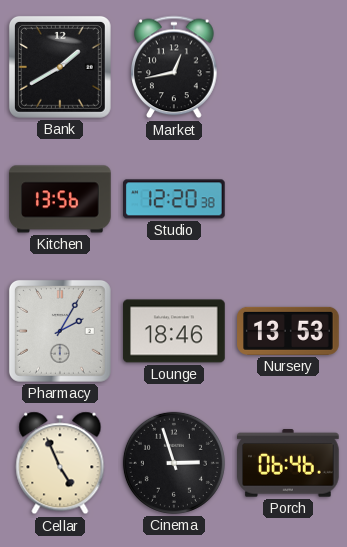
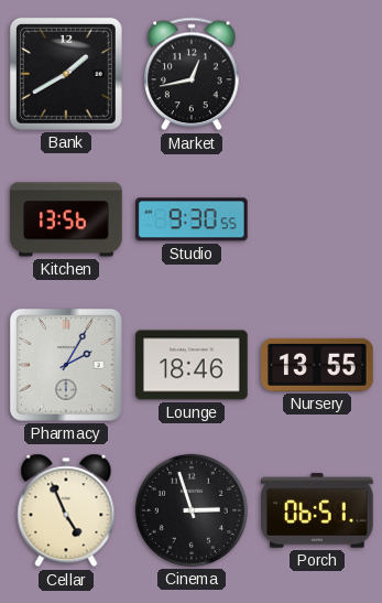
Studio: 12:20 -> 9:30 (193, 219)
Nursery: 13:53 -> 13:55 (317, 365)
Porch: 06:46 -> 06:51 (318, 510)
